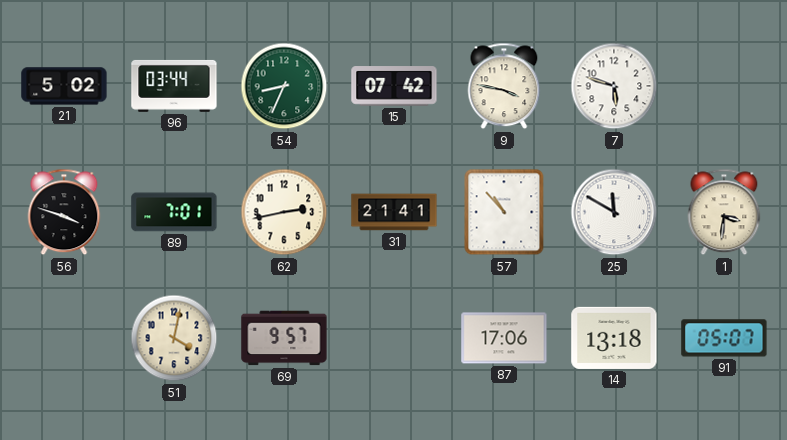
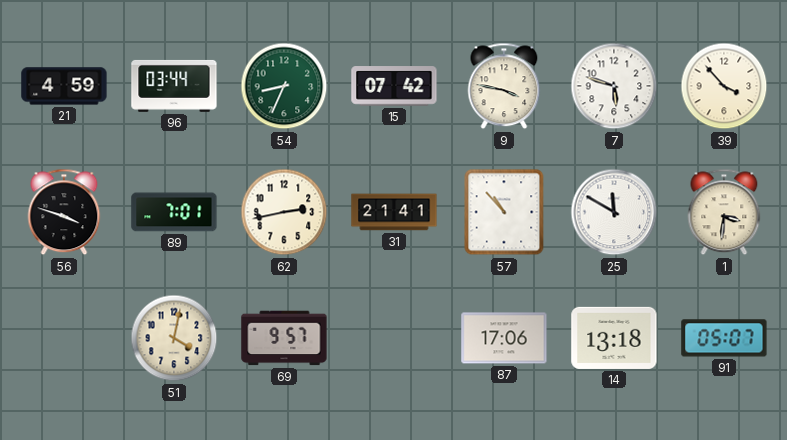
21: 5:02 -> 4:59 (64, 86)
39: none -> 3:53 (724, 86)
